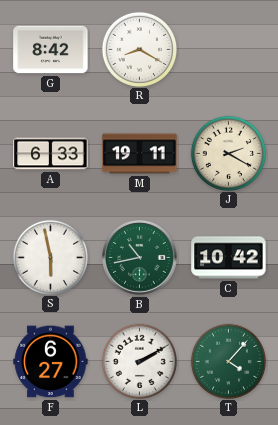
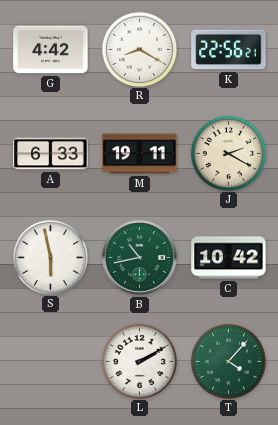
G: 8:42 -> 4:42 (51, 50)
K: none -> 22:56 (229, 50)
F: 6:27 -> none (51, 362)
